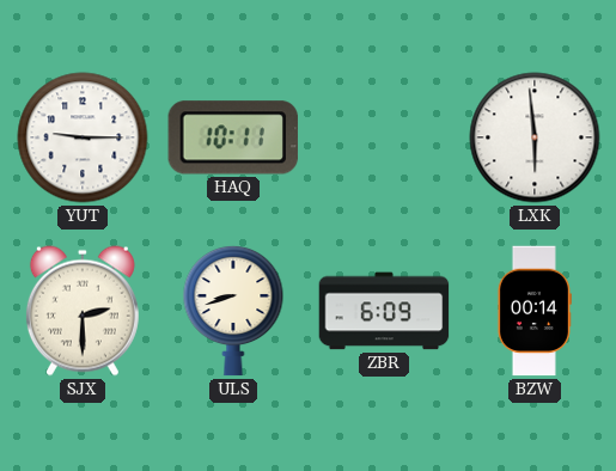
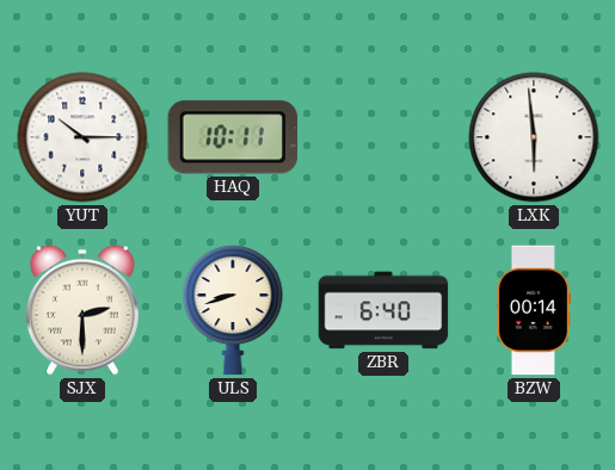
YUT: 9:15 -> 10:15 (82, 137)
ZBR: 6:09 -> 6:40 (383, 310)
